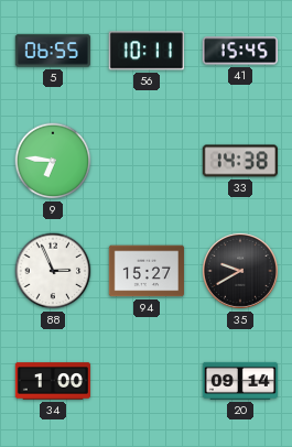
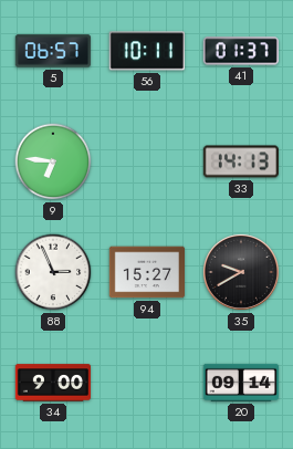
5: 06:55 -> 06:57 (52, 51)
41: 15:45 -> 01:37 (241, 51)
33: 14:38 -> 14:13 (241, 161)
34: 1:00 -> 9:00 (52, 383)
